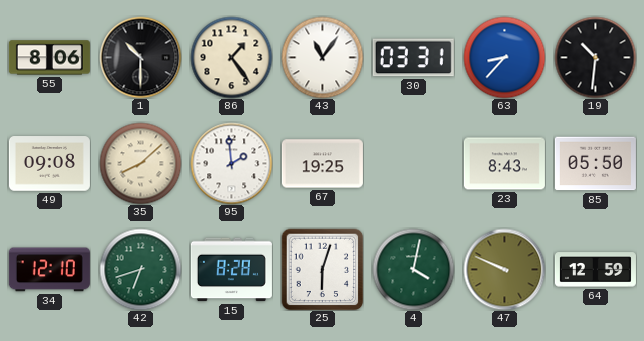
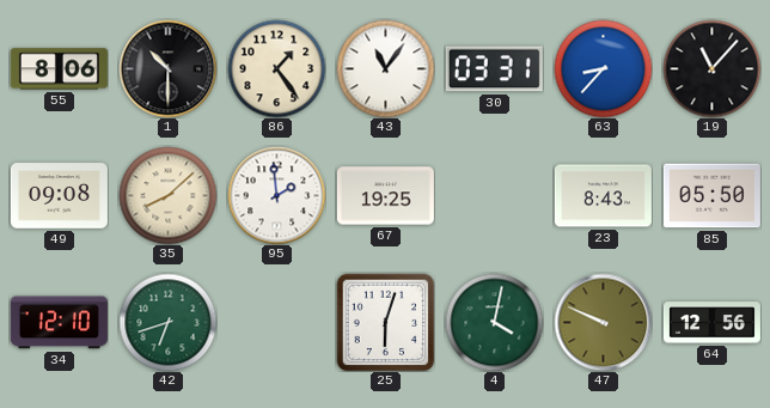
19: 10:31 -> 11:07 (711, 68)
15: 8:28 -> none (231, 270)
64: 12:59 -> 12:56 (711, 323)
